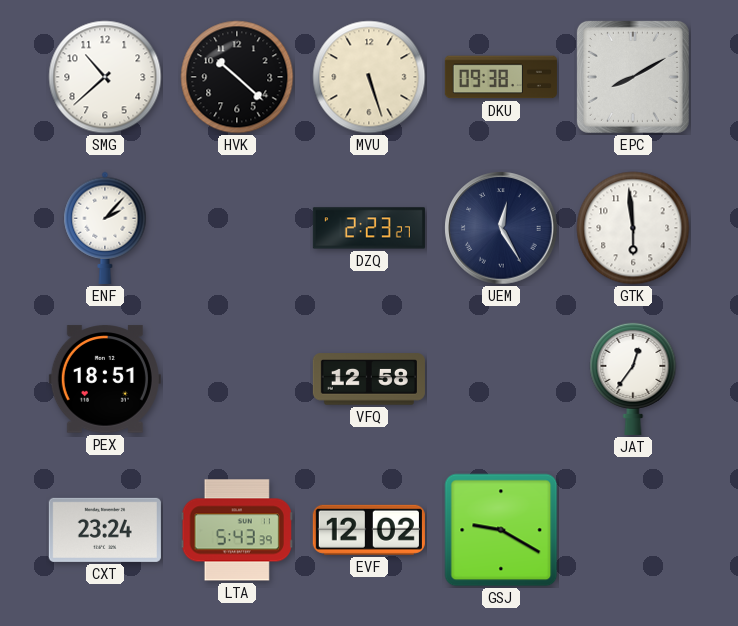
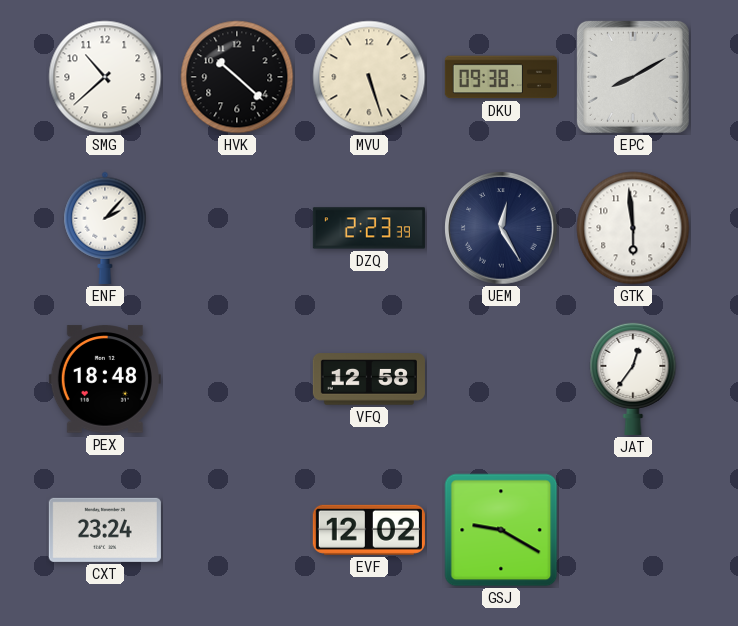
DZQ: 2:23:27 -> 2:23:39 (369, 228)
PEX: 18:51 -> 18:48 (105, 379)
LTA: 5:43 -> none (237, 530)
